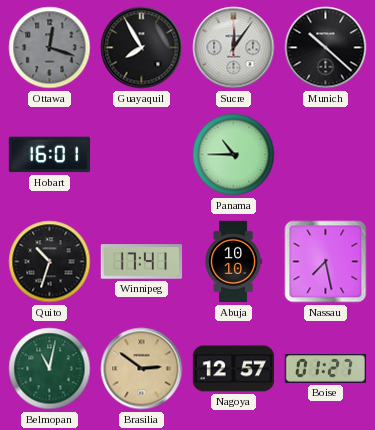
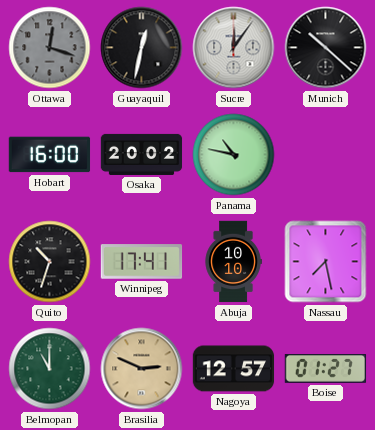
Guayaquil: 7:55 -> 12:32 (142, 48)
Hobart: 16:01 -> 16:00 (50, 155)
Osaka: none -> 20:02 (142, 154)
Panama: 10:45 -> 10:47 (234, 155)
Belmopan: 11:02 -> 11:00 (50, 369)
Brasilia: 2:51 -> 2:49 (142, 369)
